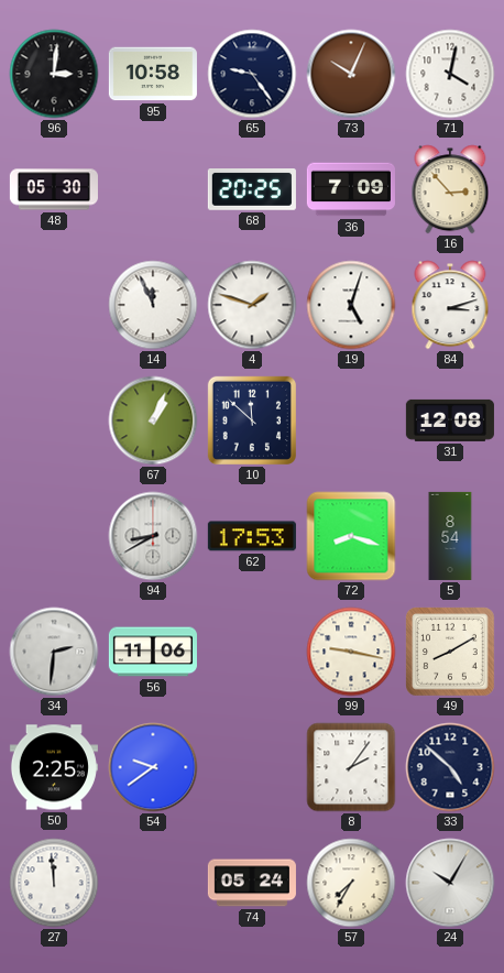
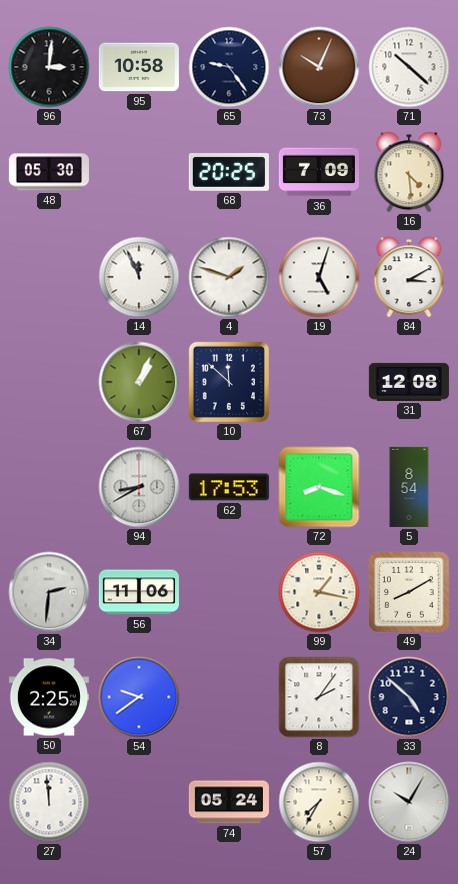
71: 4:02 -> 10:22 (409, 67)
16: 2:53 -> 4:29 (409, 172)
84: 3:12 -> 3:10 (409, 277)
99: 9:17 -> 1:17 (319, 592)
